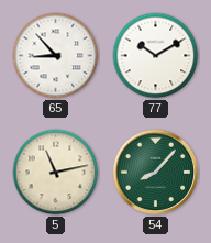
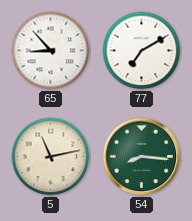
77: 10:10 -> 7:10 (142, 51)
54: 8:07 -> 8:16 (142, 157)
